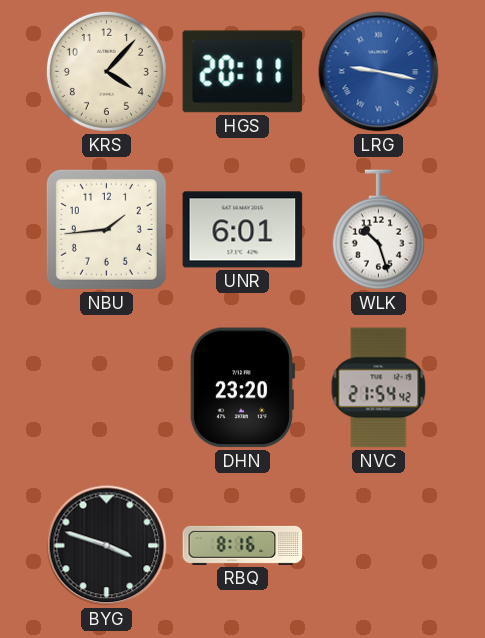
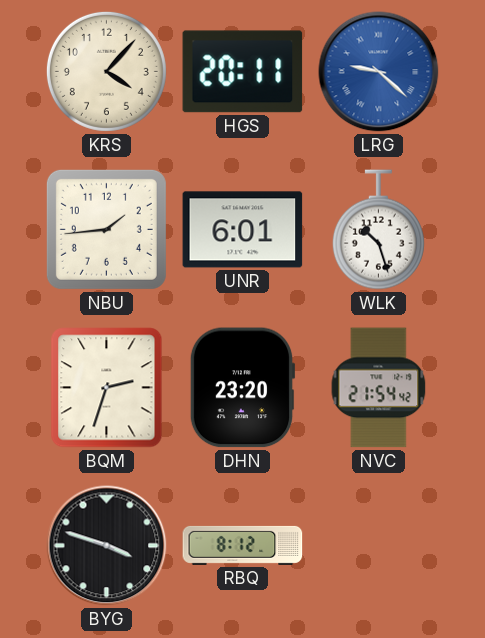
LRG: 9:17 -> 9:22 (379, 72)
BQM: none -> 2:33 (107, 388)
RBQ: 8:16 -> 8:12 (243, 545)
